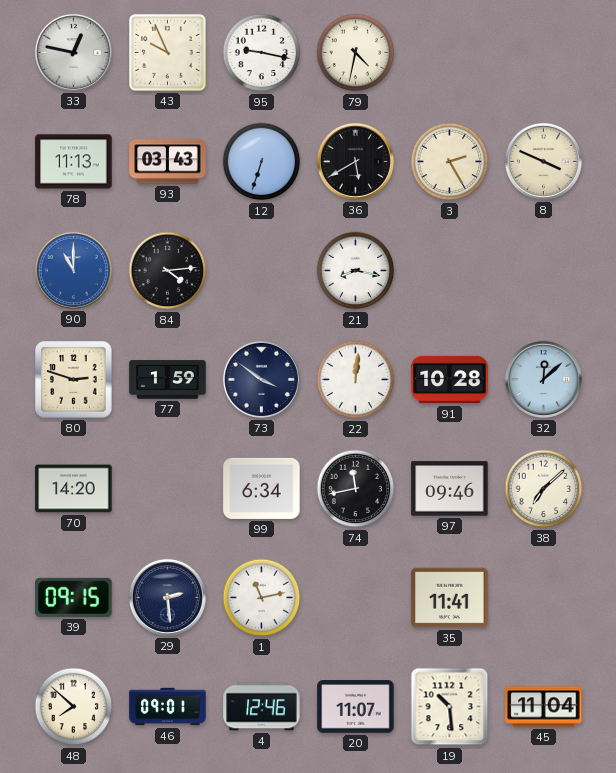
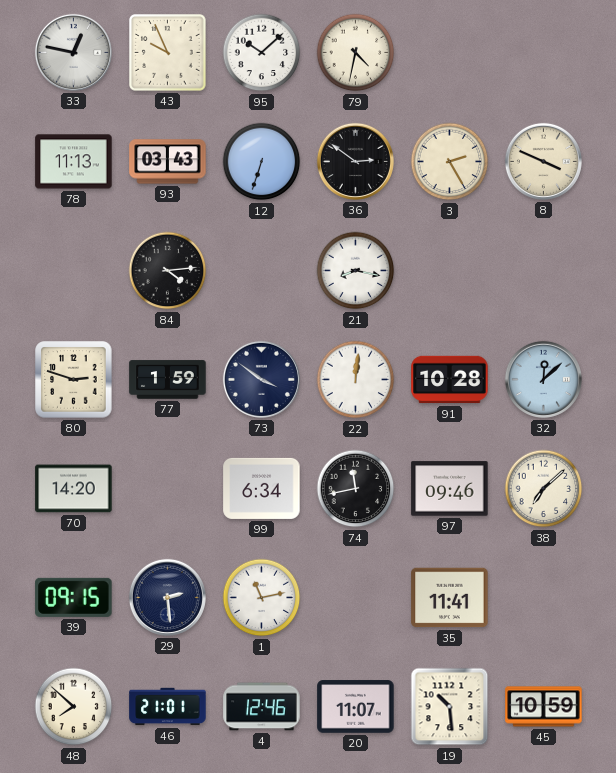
95: 9:17 -> 10:08 (262, 53)
36: 5:40 -> 2:51 (355, 161)
90: 11:00 -> none (73, 270)
46: 09:01 -> 21:01 (168, 707)
45: 11:04 -> 10:59 (544, 707)
